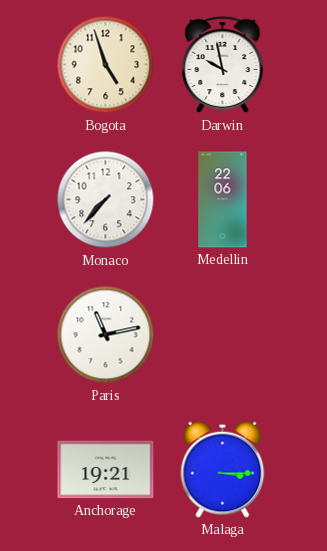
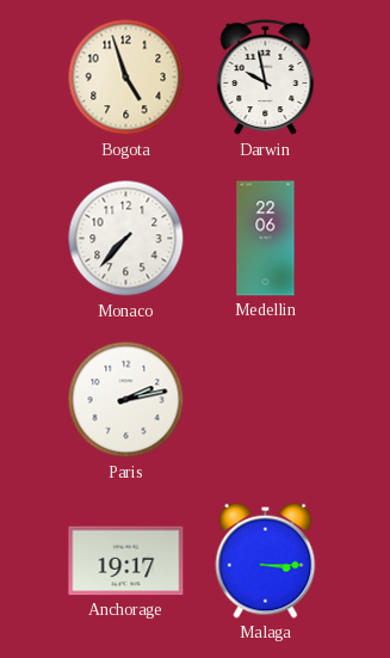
Paris: 11:13 -> 2:13 (126, 400)
Anchorage: 19:21 -> 19:17 (126, 561)
